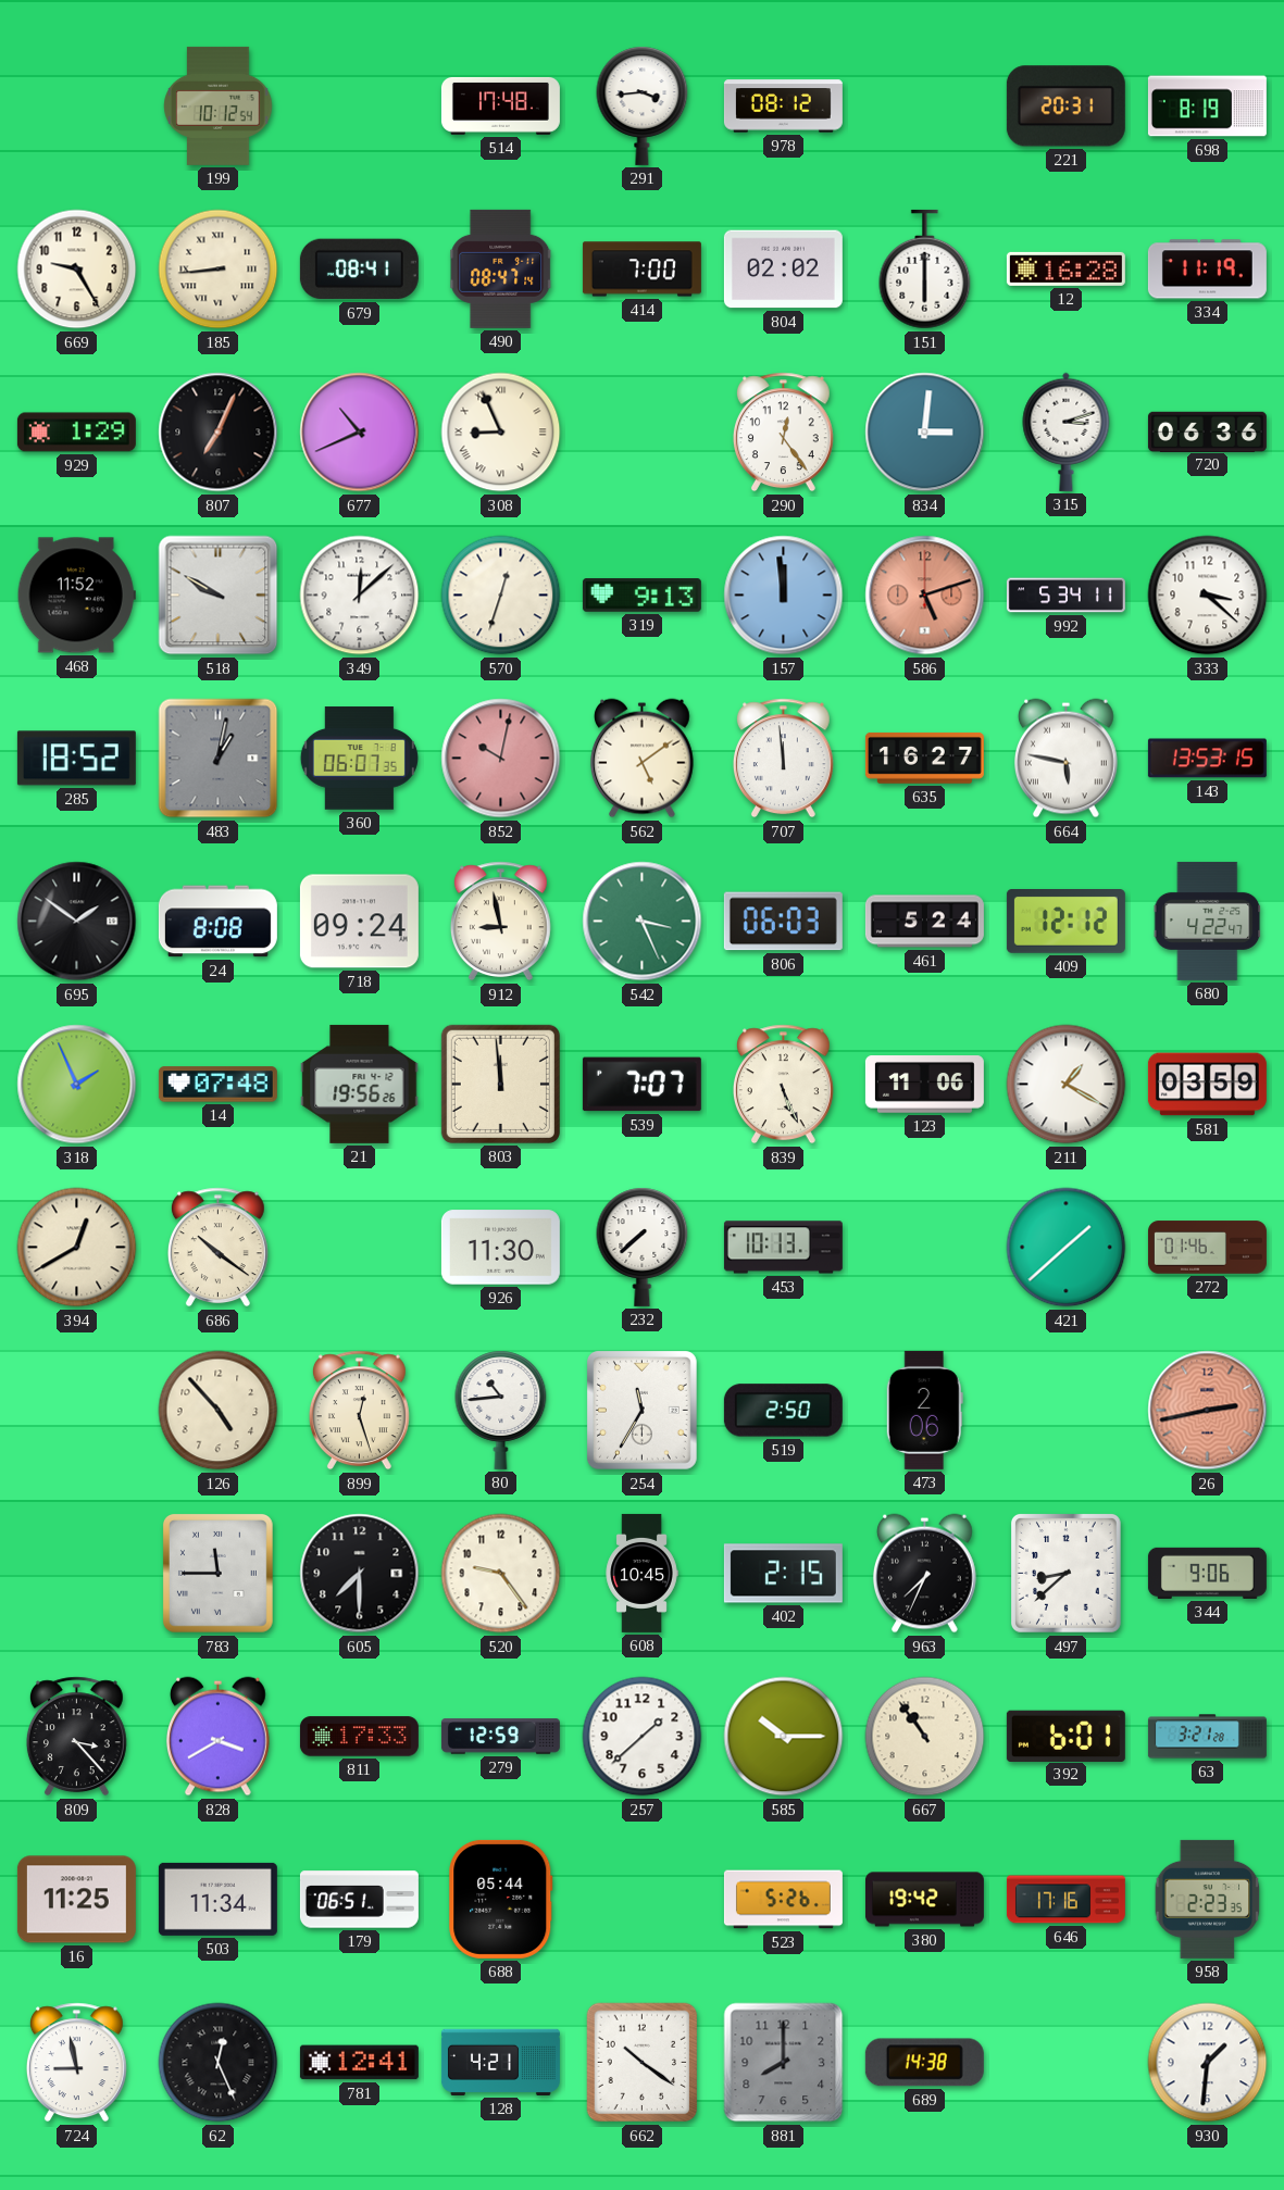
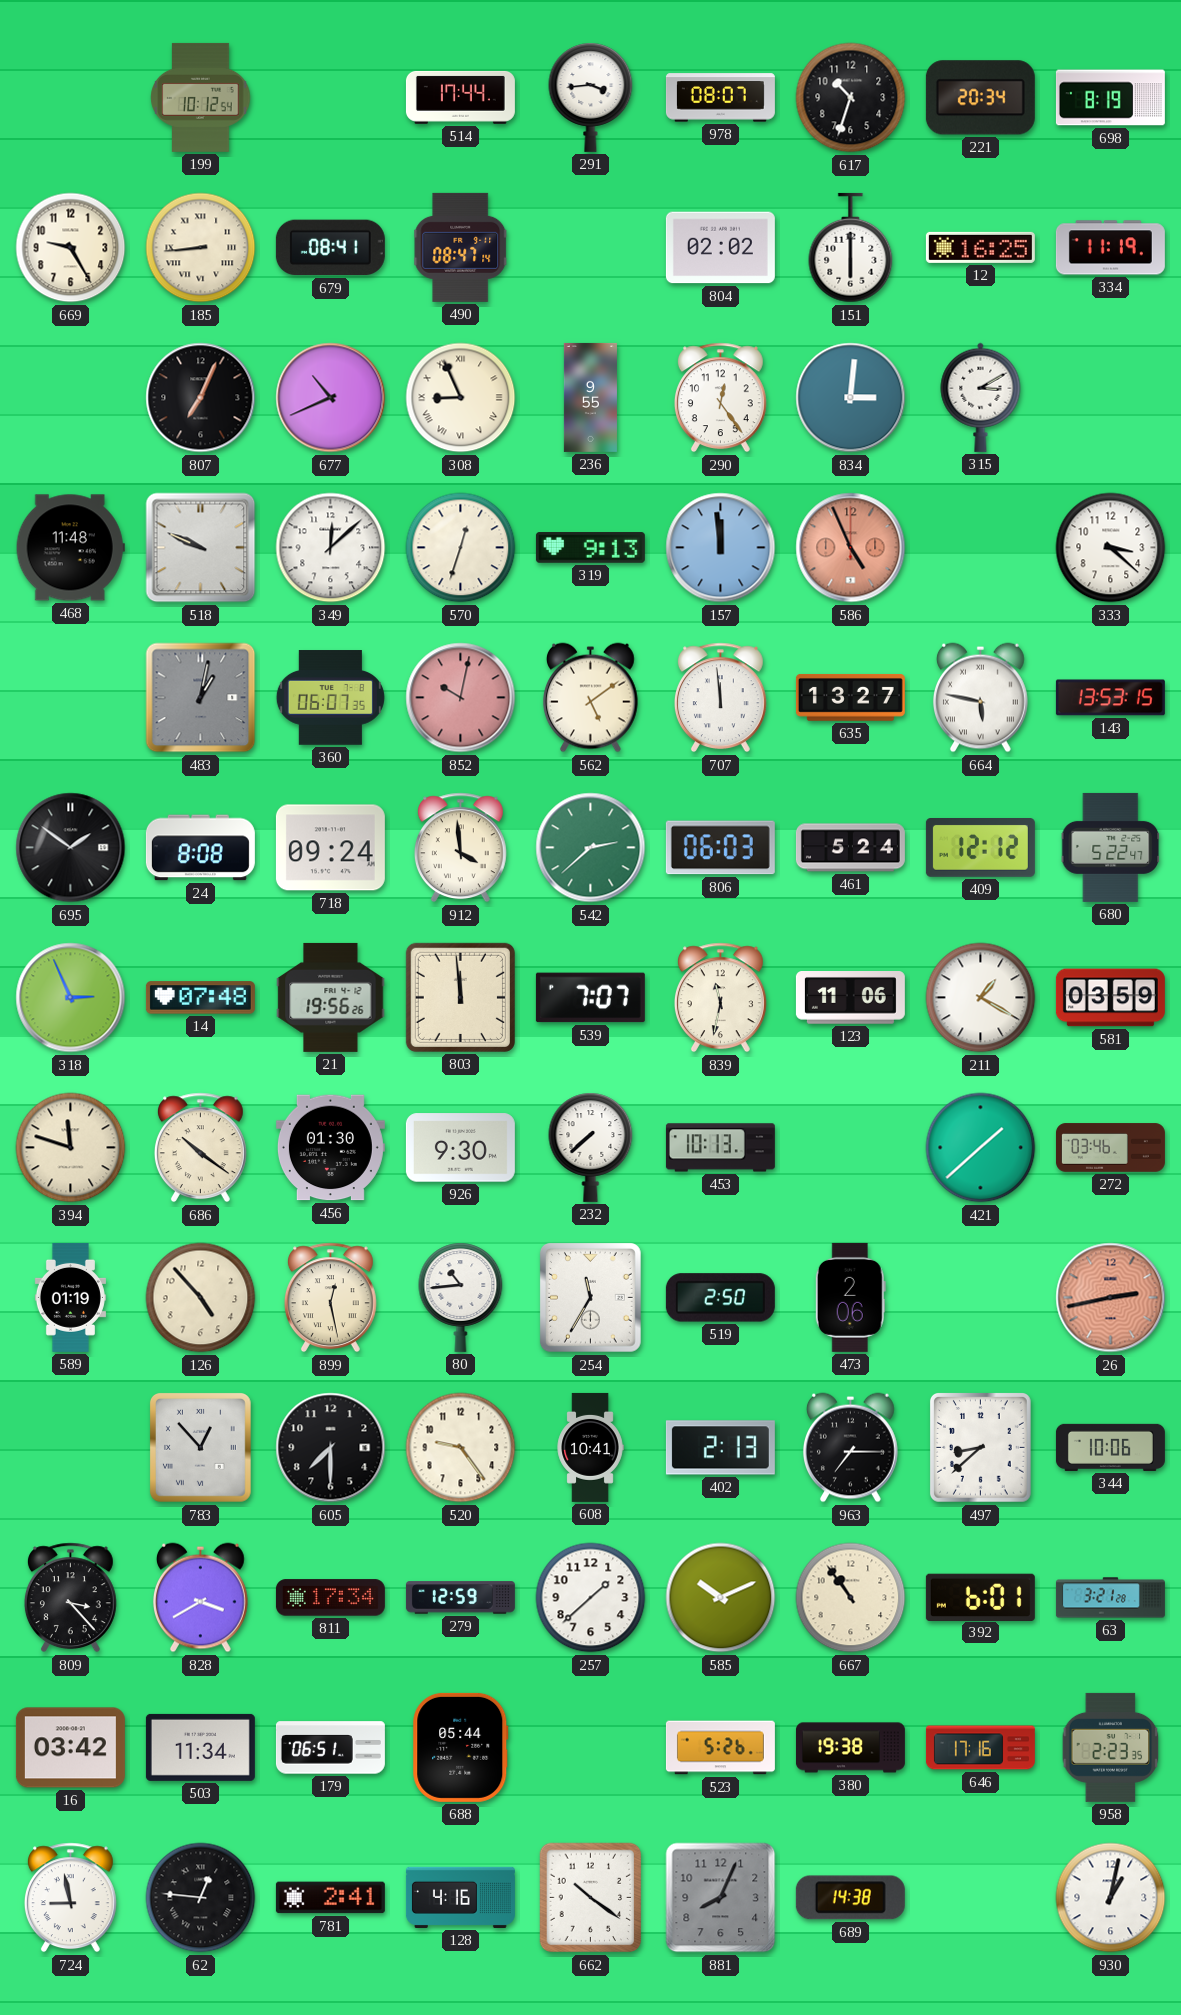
514: 17:48 -> 17:44 (460, 97)
978: 08:12 -> 08:07 (720, 98)
617: none -> 10:33 (851, 98)
221: 20:31 -> 20:34 (980, 98)
414: 7:00 -> none (641, 270)
12: 16:28 -> 16:25 (980, 247)
929: 1:29 -> none (76, 433)
236: none -> 9:55 (590, 397)
315: 3:12 -> 3:10 (981, 397)
720: 06:36 -> none (1207, 431)
468: 11:52 -> 11:48 (70, 548)
518: 9:50 -> 9:49 (201, 548)
586: 5:12 -> 4:56 (851, 548)
992: 5:34 -> none (1065, 596)
285: 18:52 -> none (76, 759)
635: 16:27 -> 13:27 (850, 698)
912: 8:58 -> 3:59 (460, 848)
542: 3:26 -> 2:38 (591, 848)
680: 4:22 -> 5:22 (1111, 847)
318: 1:56 -> 2:56 (71, 998)
839: 5:26 -> 11:32 (720, 998)
394: 12:40 -> 11:48 (71, 1148)
456: none -> 01:30 (330, 1148)
926: 11:30 -> 9:30 (460, 1148)
272: 01:46 -> 03:46 (1110, 1148)
589: none -> 01:19 (70, 1297)
899: 12:27 -> 12:28 (330, 1298)
783: 11:45 -> 12:53 (201, 1448)
608: 10:45 -> 10:41 (590, 1447)
402: 2:15 -> 2:13 (720, 1448)
963: 7:34 -> 7:15 (850, 1448)
344: 9:06 -> 10:06 (1110, 1447)
811: 17:33 -> 17:34 (330, 1598)
585: 10:15 -> 10:11 (721, 1598)
16: 11:25 -> 03:42 (70, 1748)
380: 19:42 -> 19:38 (850, 1748)
62: 12:26 -> 12:46 (201, 1898)
781: 12:41 -> 2:41 (330, 1898)
128: 4:21 -> 4:16 (460, 1897)
881: 8:00 -> 8:04 (721, 1898)
930: 1:31 -> 1:02 (1111, 1898)
